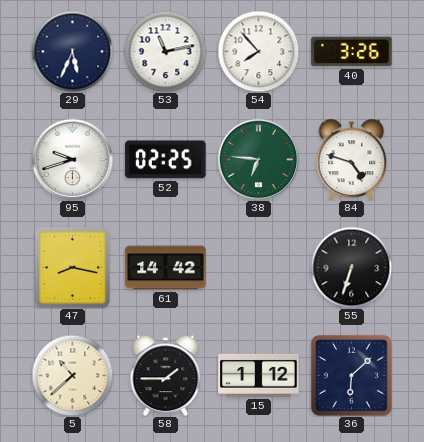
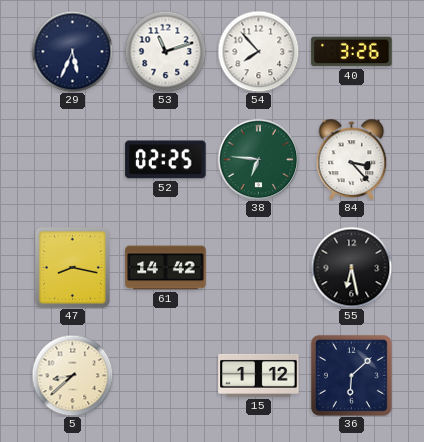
53: 11:13 -> 11:12 (165, 51)
95: 9:42 -> none (72, 159)
84: 4:48 -> 3:23 (352, 159)
55: 6:33 -> 6:28 (351, 267)
5: 10:38 -> 8:38 (72, 375)
58: 1:45 -> none (166, 375)
